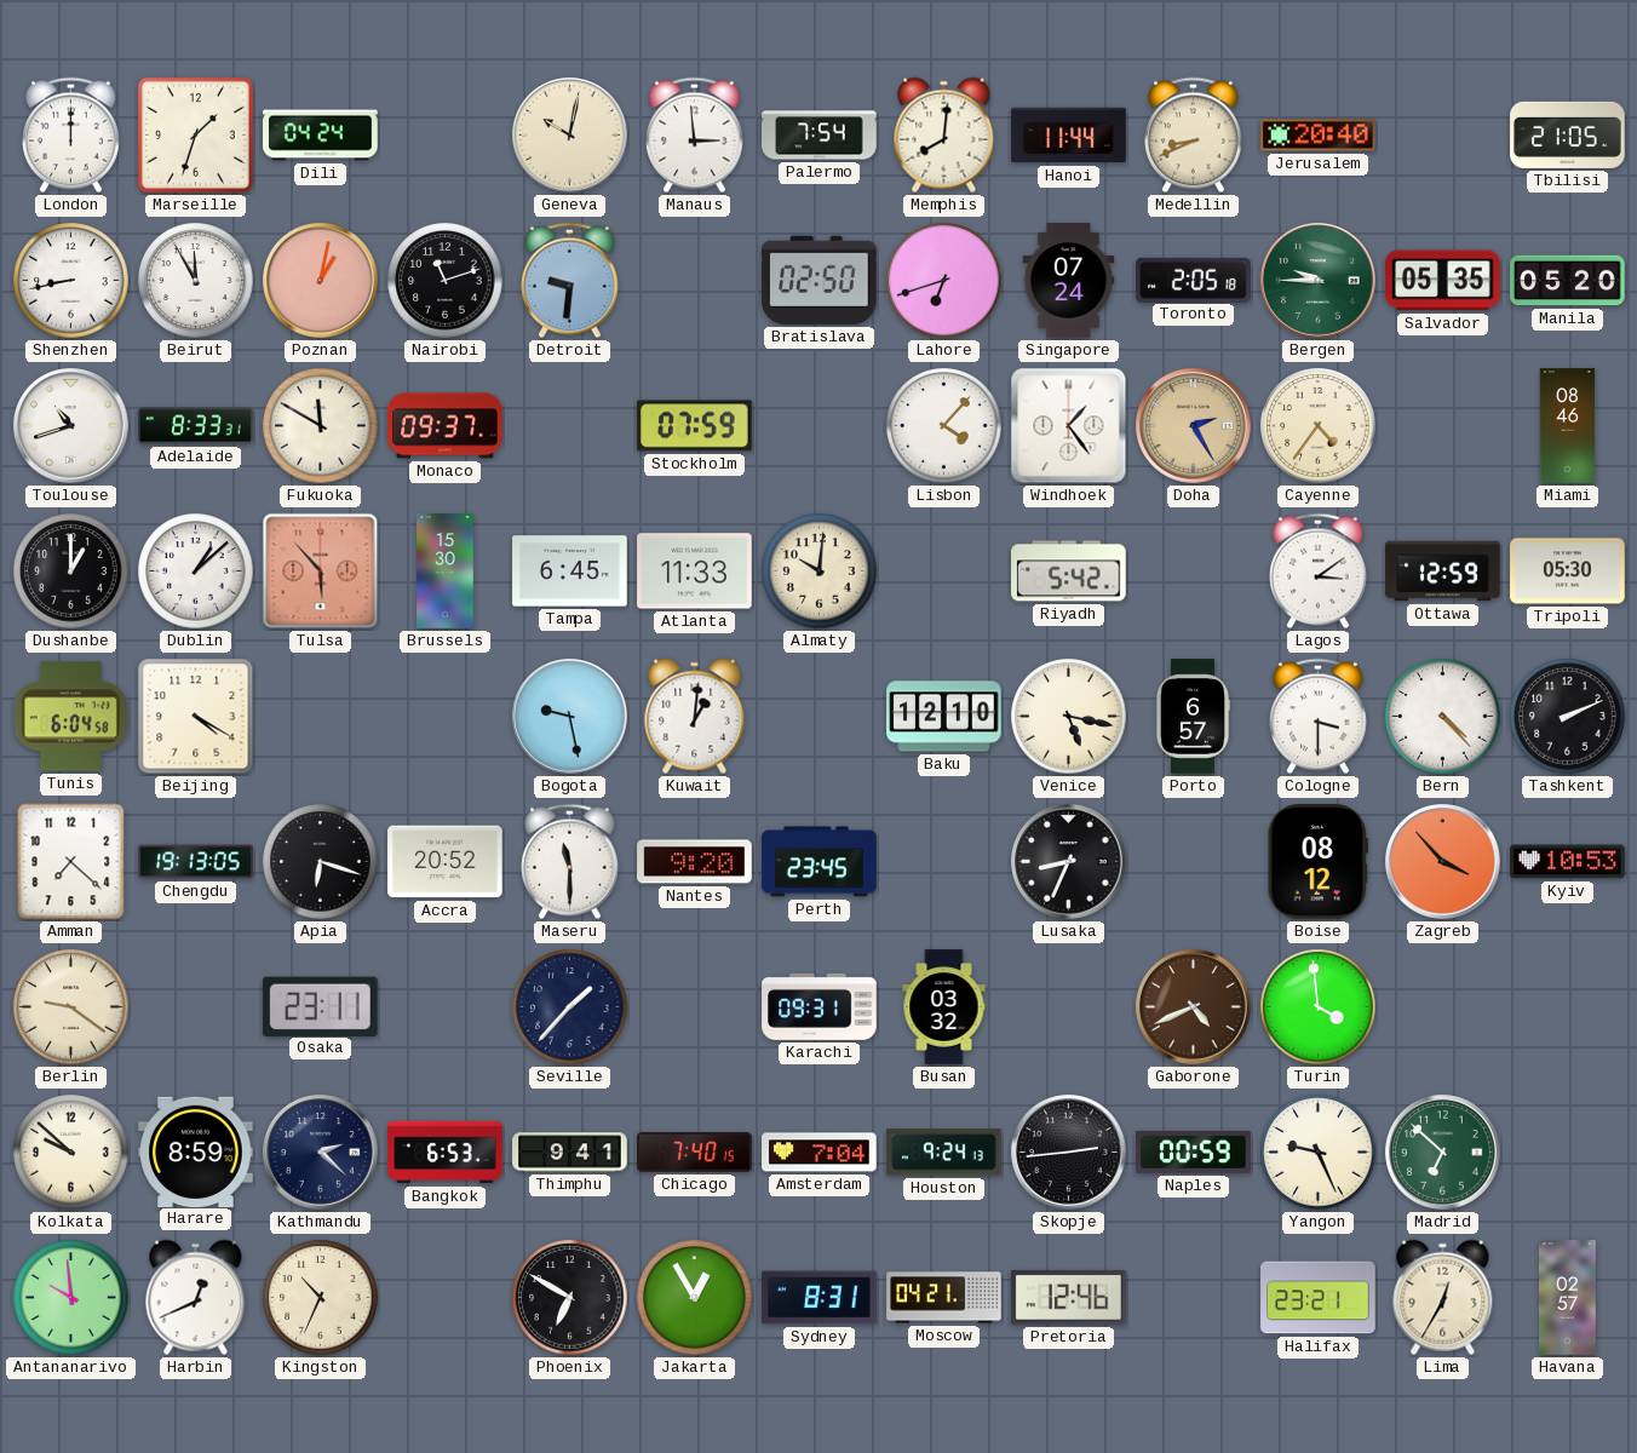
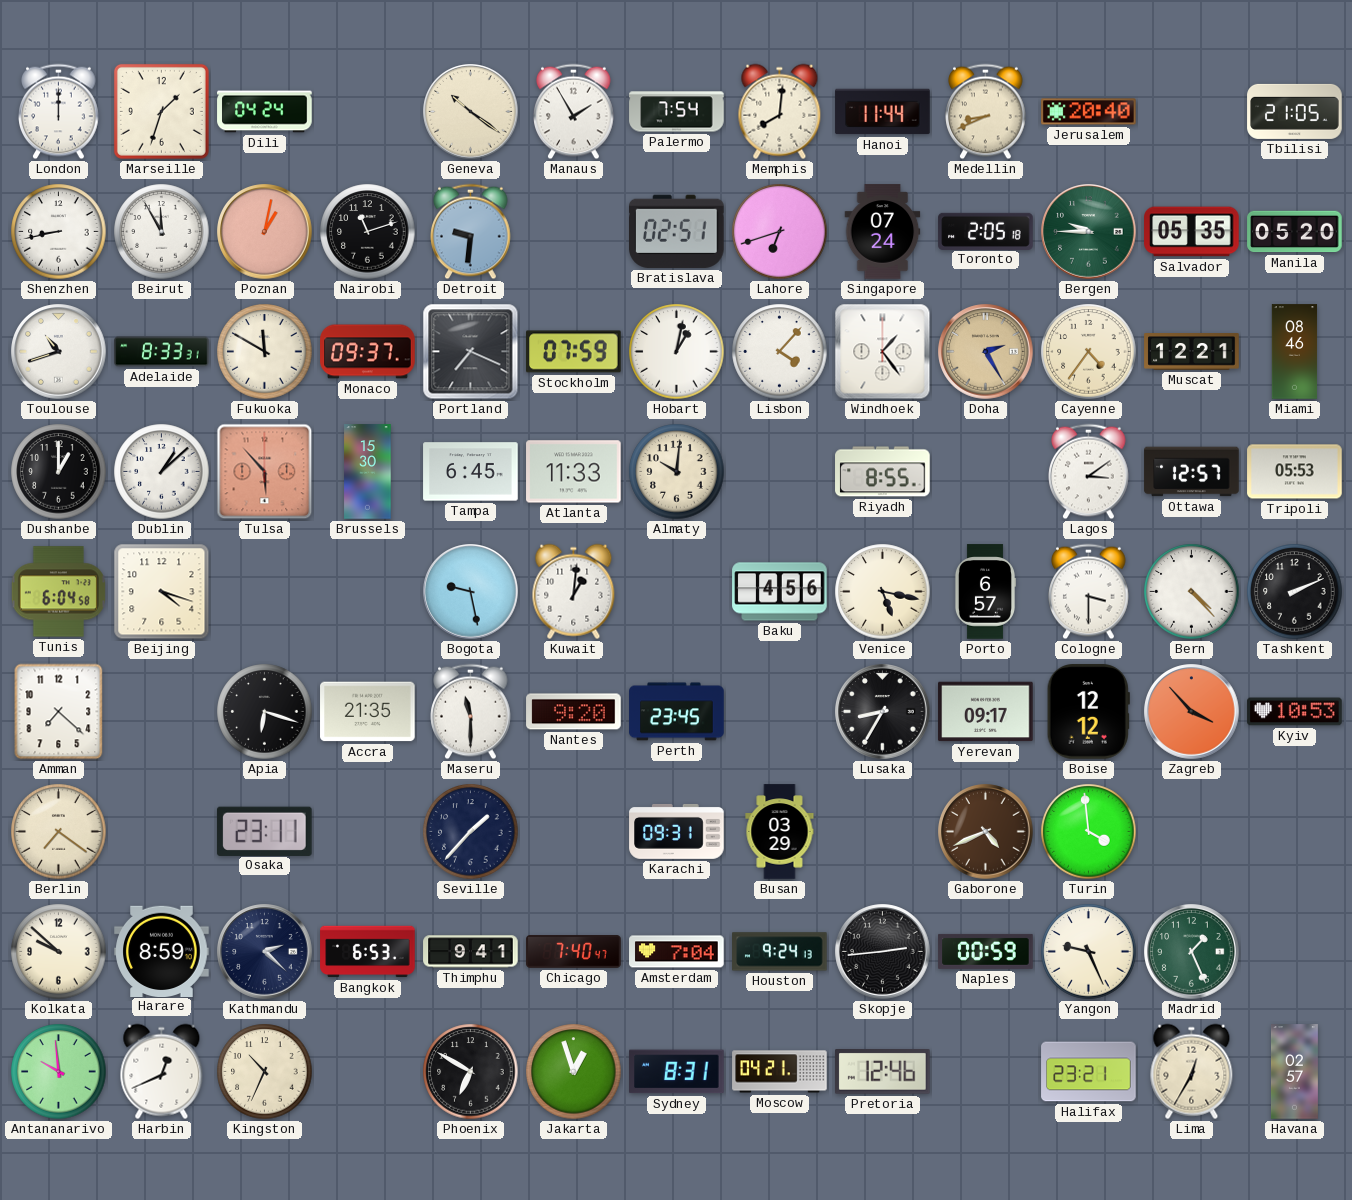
Geneva: 10:02 -> 10:21 (471, 112)
Manaus: 2:59 -> 1:55 (574, 112)
Bratislava: 02:50 -> 02:51 (677, 231)
Portland: none -> 7:19 (471, 352)
Hobart: none -> 1:02 (677, 352)
Muscat: none -> 12:21 (1192, 352)
Riyadh: 5:42 -> 8:55 (883, 472)
Ottawa: 12:59 -> 12:57 (1192, 472)
Tripoli: 05:30 -> 05:53 (1295, 472)
Beijing: 4:20 -> 4:18 (162, 592)
Baku: 12:10 -> 4:56 (780, 592)
Chengdu: 19:13 -> none (196, 862)
Accra: 20:52 -> 21:35 (368, 712)
Lusaka: 8:34 -> 8:35 (883, 712)
Yerevan: none -> 09:17 (986, 712)
Boise: 08:12 -> 12:12 (1088, 712)
Berlin: 9:21 -> 7:21 (59, 832)
Busan: 03:32 -> 03:29 (780, 832)
Chicago: 7:40:15 -> 7:40:47 (574, 952)
Madrid: 6:52 -> 1:26 (1192, 952)
Jakarta: 12:55 -> 12:57 (574, 1072)
